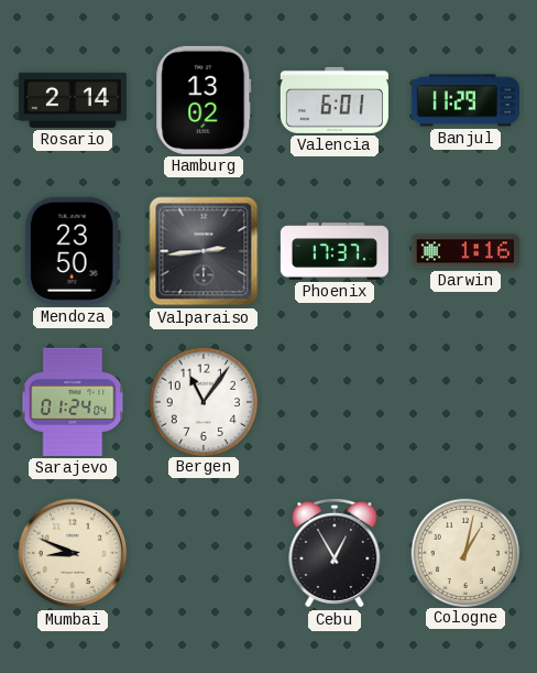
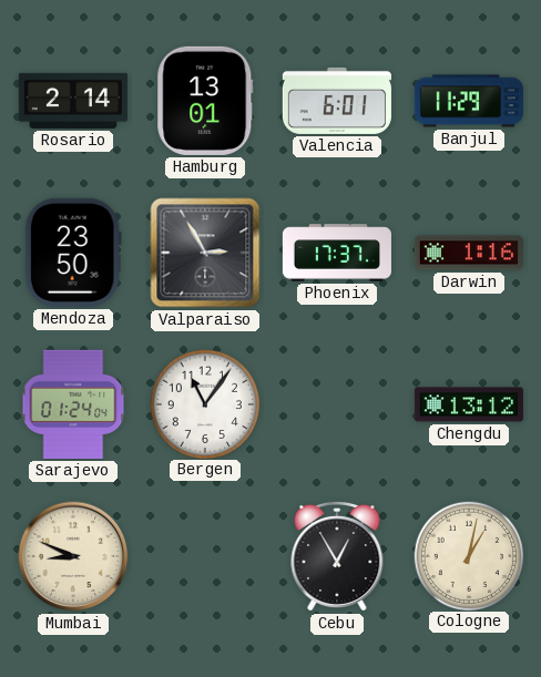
Hamburg: 13:02 -> 13:01 (205, 101)
Valparaiso: 2:44 -> 2:55 (205, 253)
Chengdu: none -> 13:12 (469, 404)
